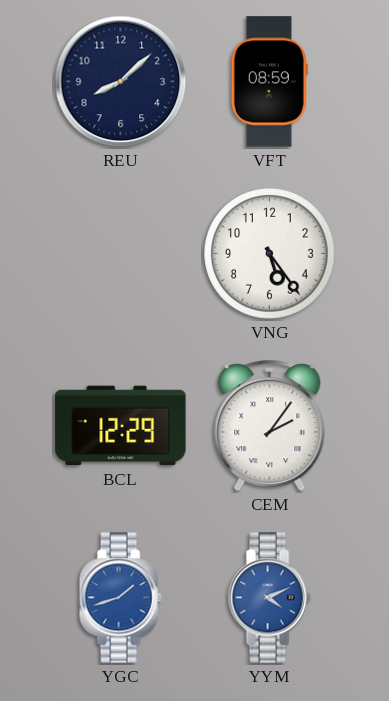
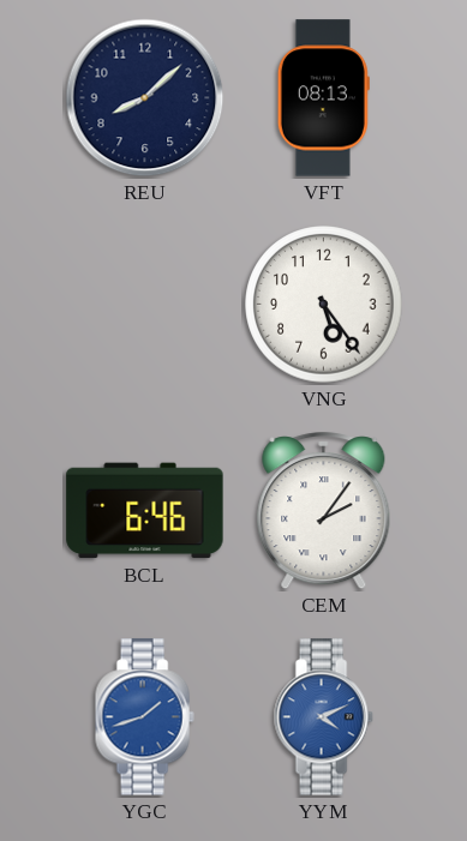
VFT: 08:59 -> 08:13 (323, 98)
BCL: 12:29 -> 6:46 (145, 511)
